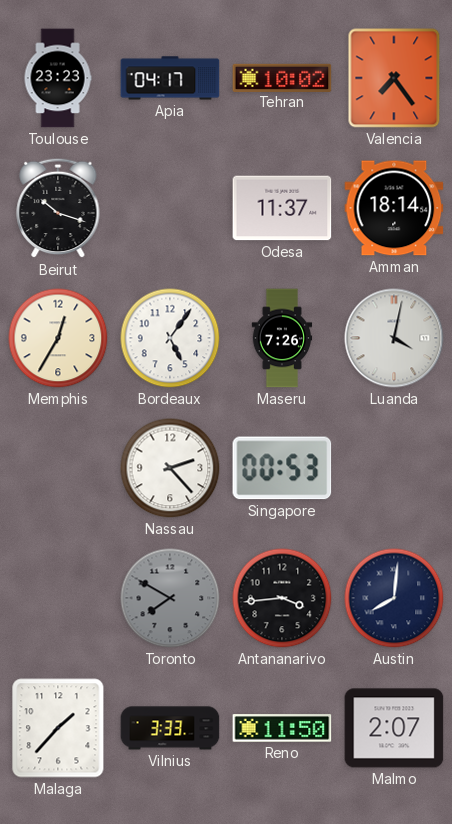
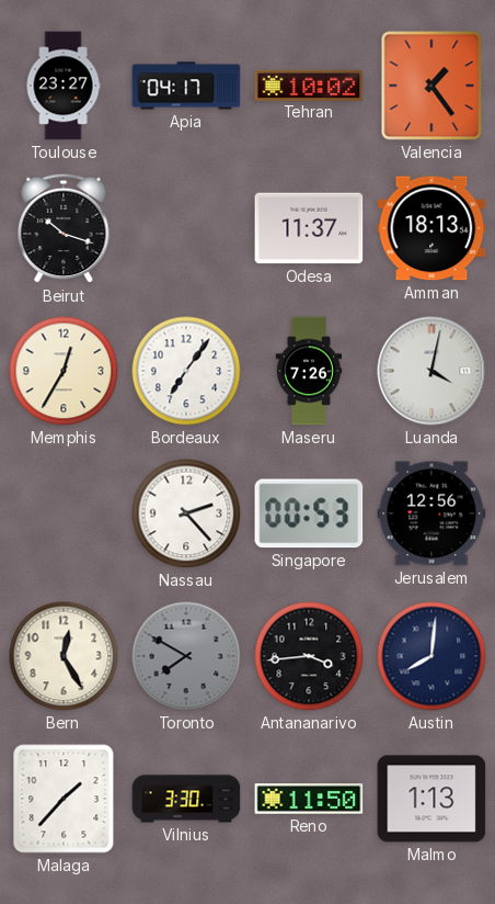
Toulouse: 23:23 -> 23:27 (64, 86)
Valencia: 7:24 -> 1:24 (431, 86)
Amman: 18:14 -> 18:13 (431, 228)
Bordeaux: 5:06 -> 7:06 (186, 371)
Jerusalem: none -> 12:56 (431, 513)
Bern: none -> 12:25 (64, 656)
Vilnius: 3:33 -> 3:30 (186, 799)
Malmo: 2:07 -> 1:13 (431, 799)
